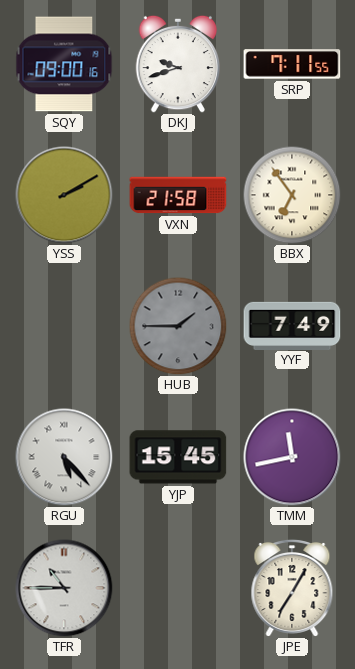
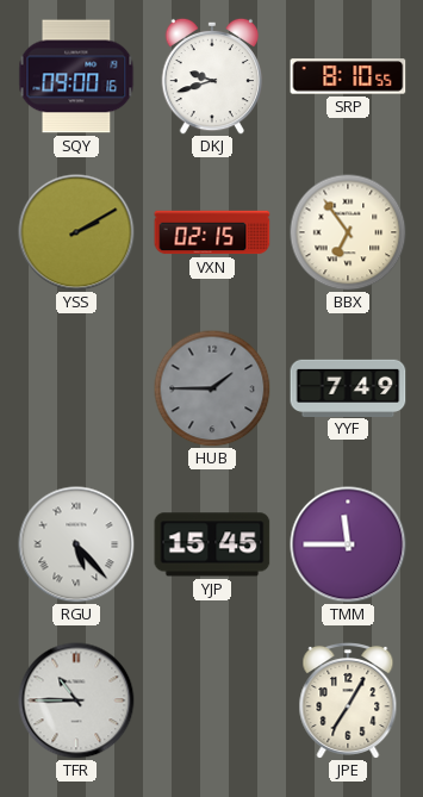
SRP: 7:11 -> 8:10 (348, 76)
VXN: 21:58 -> 02:15 (212, 232)
TMM: 11:43 -> 11:45 (348, 544)
